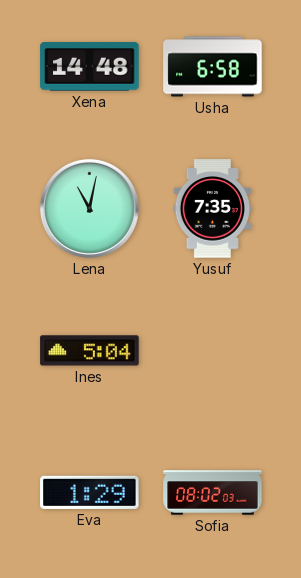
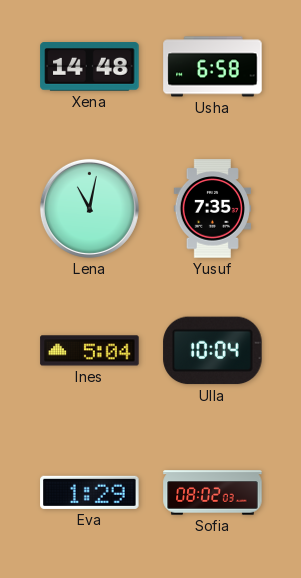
Ulla: none -> 10:04 (213, 351)
